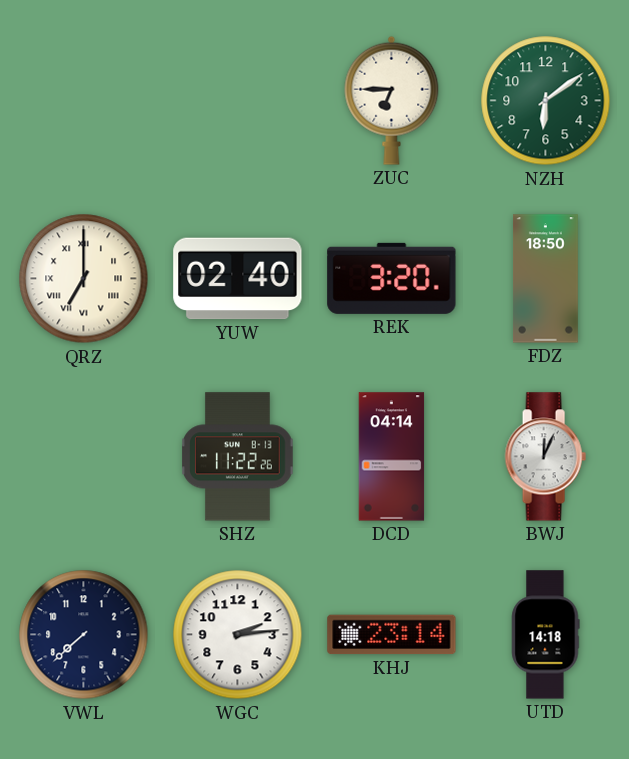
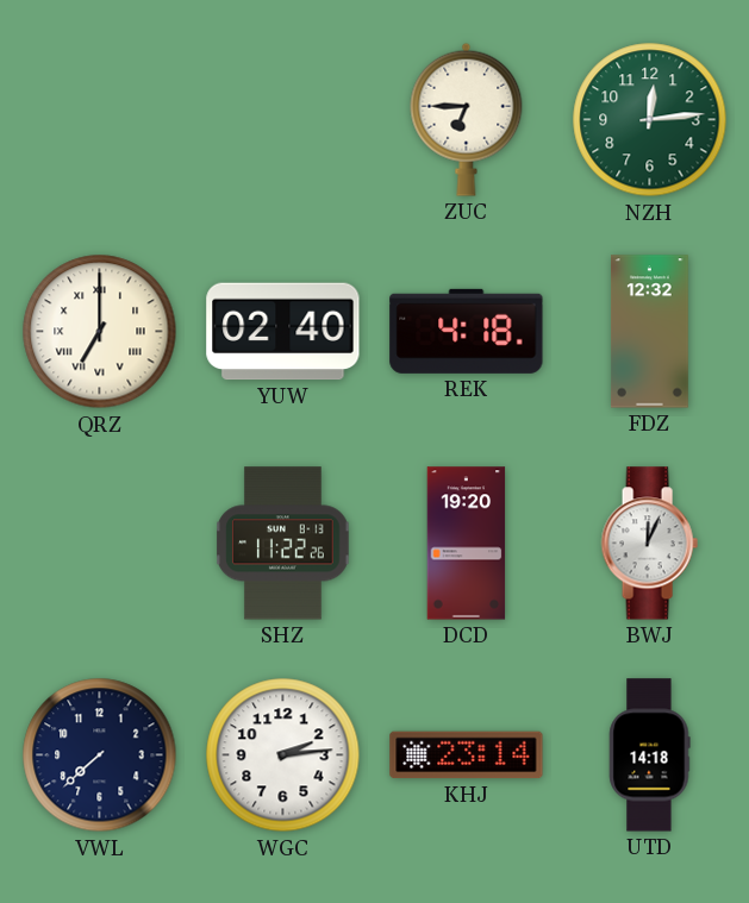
NZH: 6:09 -> 12:14 (650, 120)
REK: 3:20 -> 4:18 (467, 331)
FDZ: 18:50 -> 12:32 (650, 332)
DCD: 04:14 -> 19:20 (467, 544)
